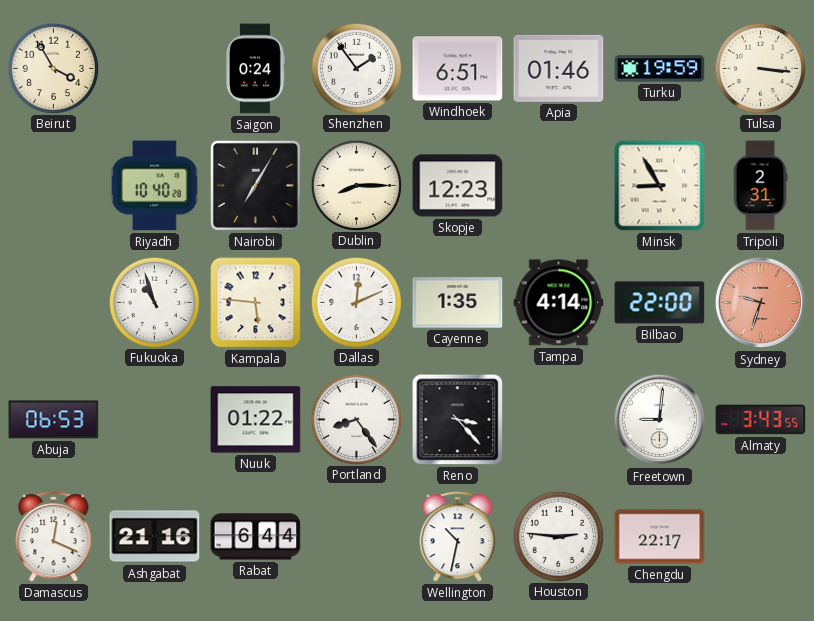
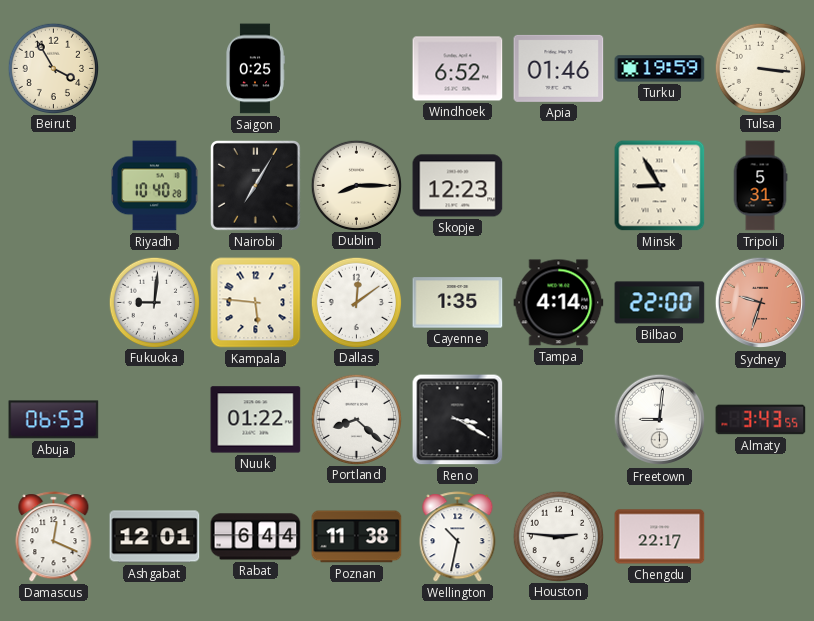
Saigon: 0:24 -> 0:25 (255, 69)
Shenzhen: 1:54 -> none (356, 68)
Windhoek: 6:51 -> 6:52 (458, 69)
Tripoli: 2:31 -> 5:31 (760, 186)
Fukuoka: 10:57 -> 9:01 (154, 302)
Dallas: 12:11 -> 12:09 (356, 302)
Portland: 8:24 -> 8:22 (356, 419)
Reno: 3:23 -> 3:20 (458, 420)
Ashgabat: 21:16 -> 12:01 (155, 537)
Poznan: none -> 11:38 (357, 537)
